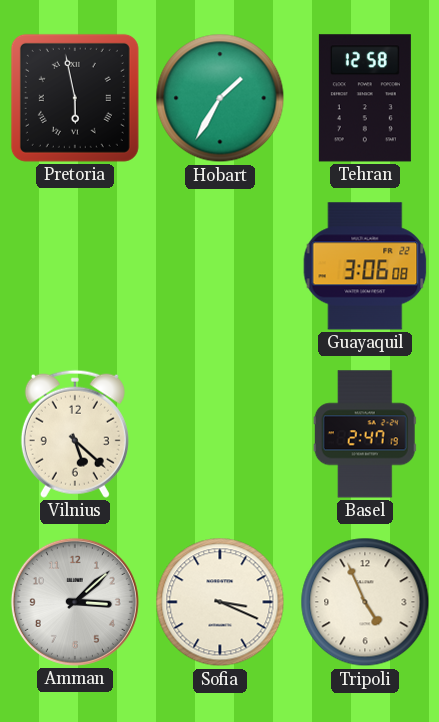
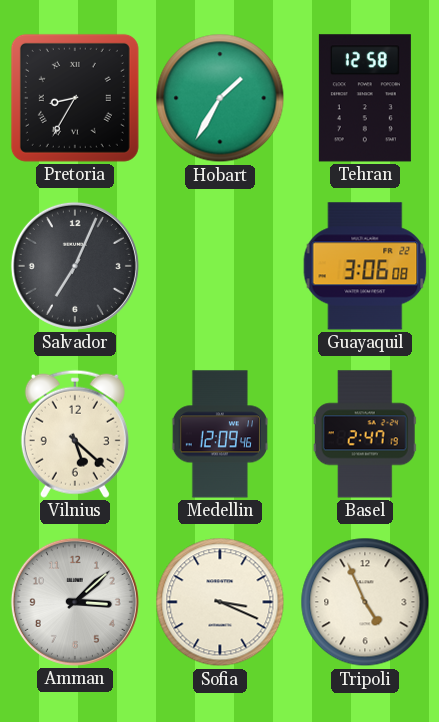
Pretoria: 5:58 -> 8:35 (75, 98)
Salvador: none -> 7:04 (75, 266)
Medellin: none -> 12:09 (220, 434)
